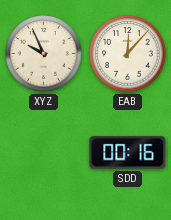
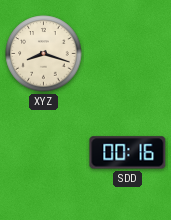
XYZ: 9:56 -> 8:18 (44, 54)
EAB: 12:07 -> none (128, 54)
